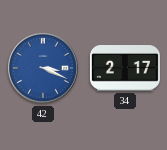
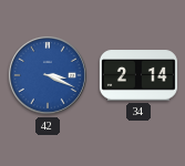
34: 2:17 -> 2:14 (138, 76)
